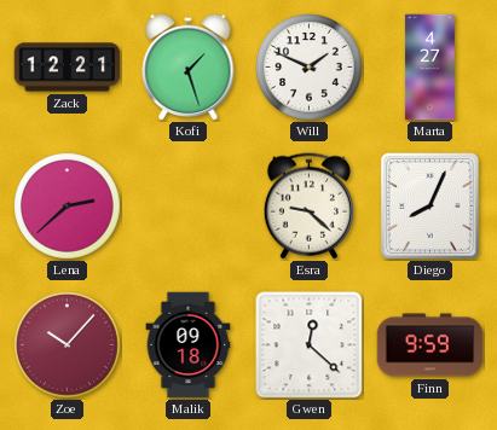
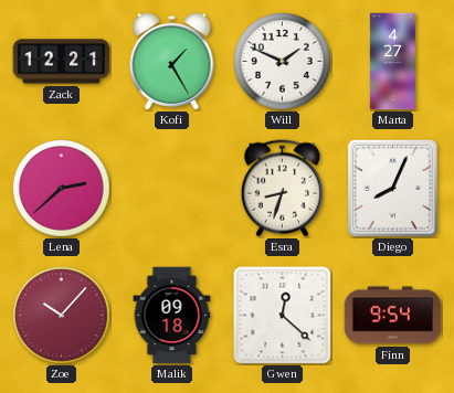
Kofi: 1:27 -> 1:25 (172, 61)
Esra: 9:22 -> 8:33 (282, 189)
Finn: 9:59 -> 9:54 (393, 316)
